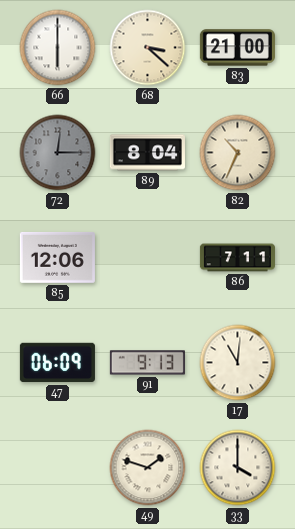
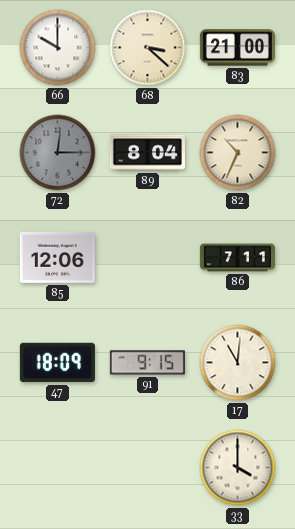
66: 6:00 -> 10:00 (58, 48)
47: 06:09 -> 18:09 (57, 363)
91: 9:13 -> 9:15 (147, 363)
49: 1:48 -> none (148, 468)
